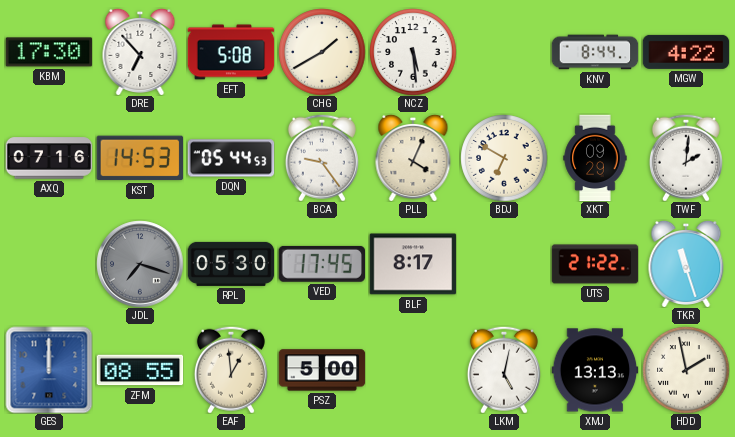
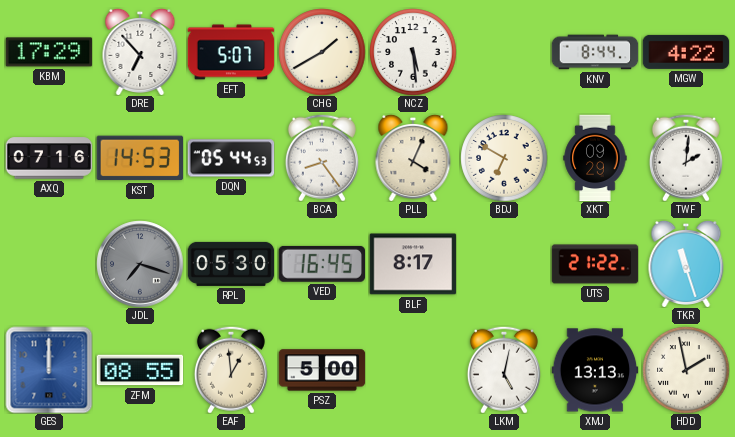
KBM: 17:30 -> 17:29 (49, 52)
EFT: 5:08 -> 5:07 (231, 52)
BCA: 9:24 -> 8:24 (322, 158)
VED: 17:45 -> 16:45 (321, 264)
